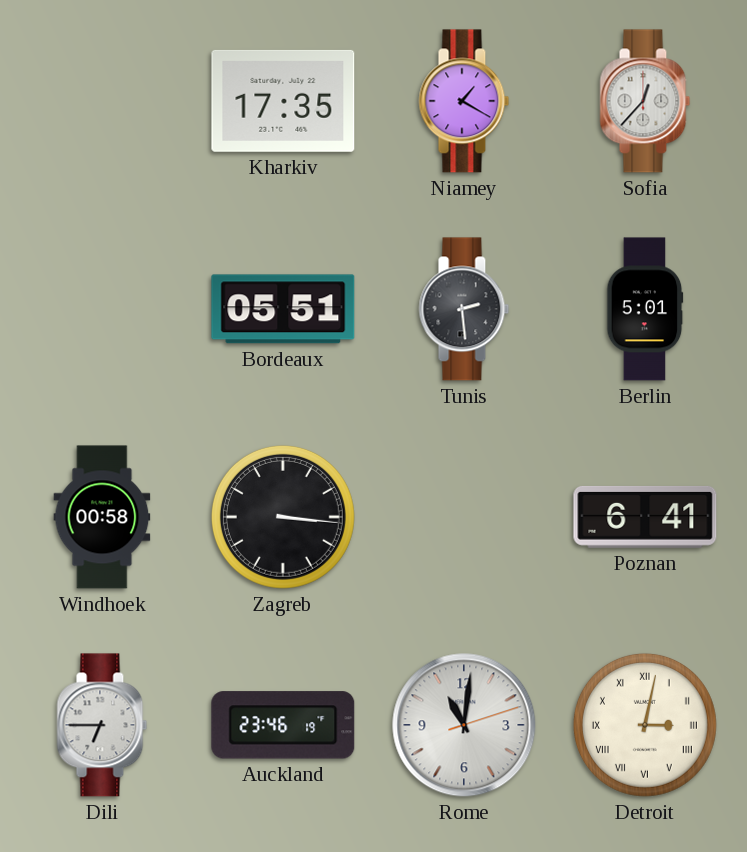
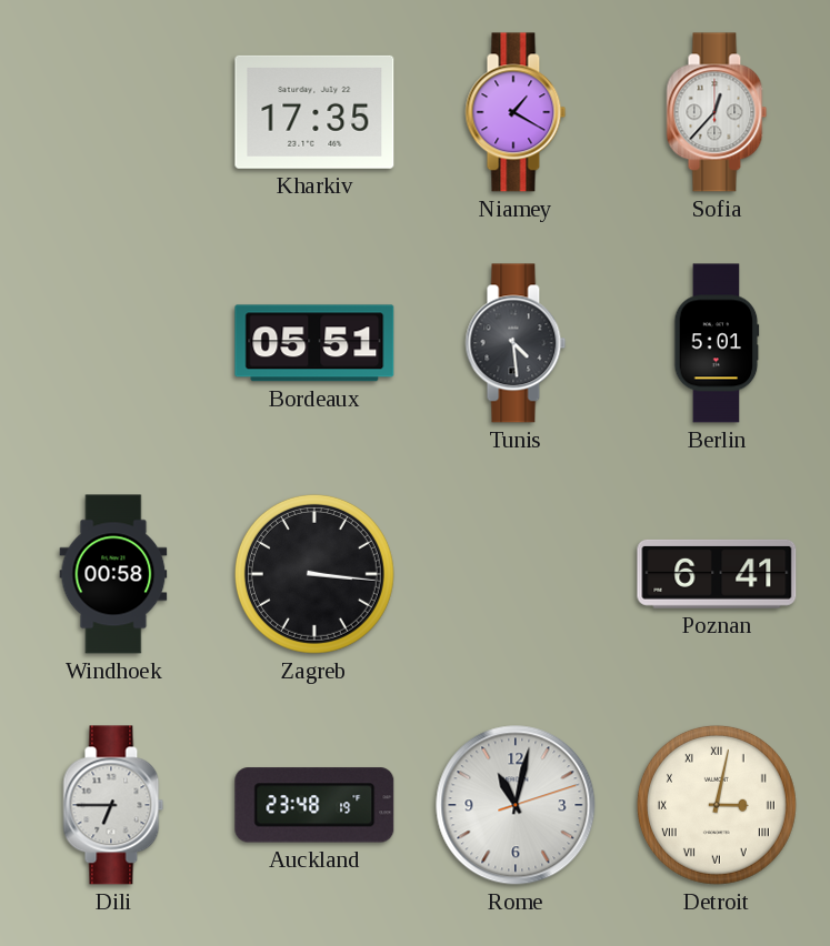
Tunis: 2:29 -> 4:29 (516, 343)
Auckland: 23:46 -> 23:48 (314, 805)
Rome: 11:01 -> 11:02 (516, 805)
